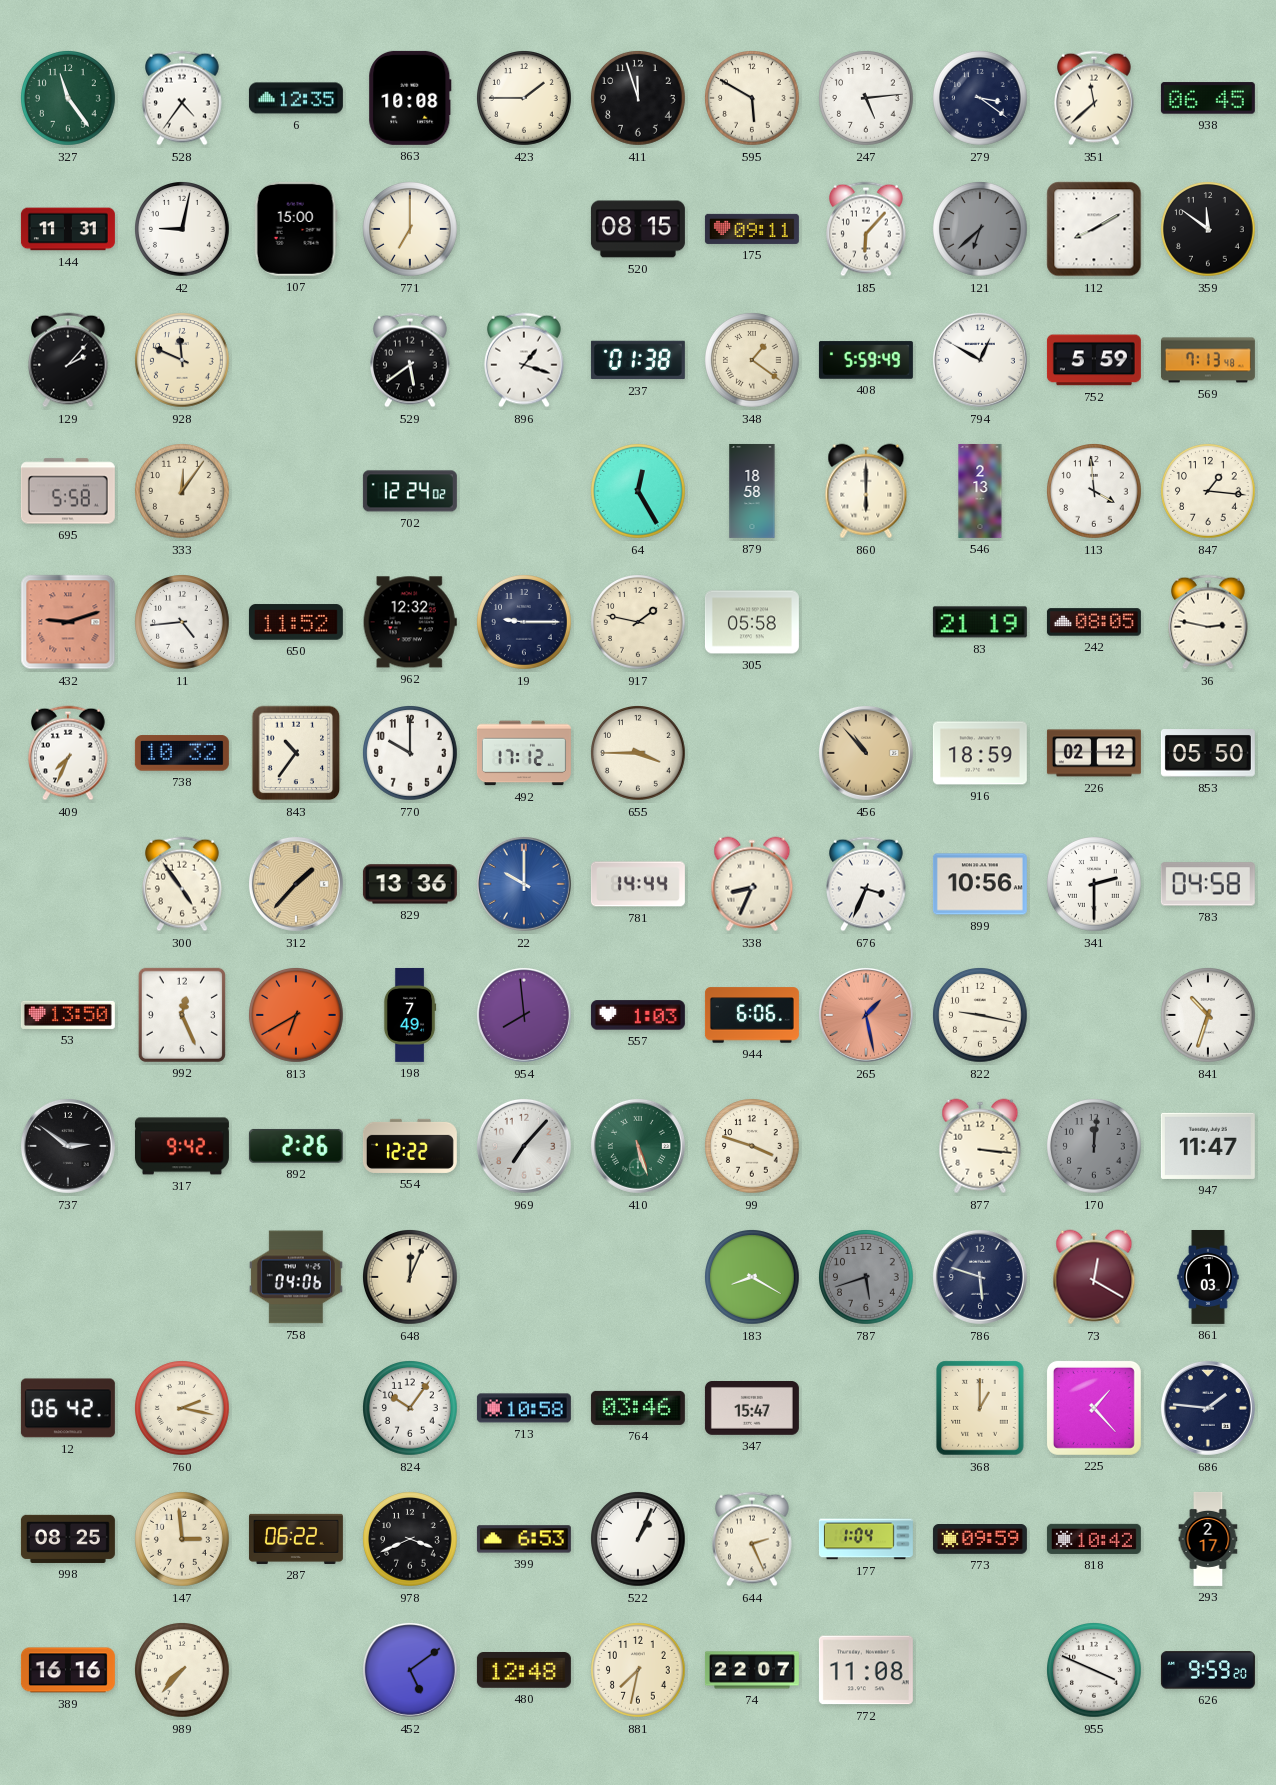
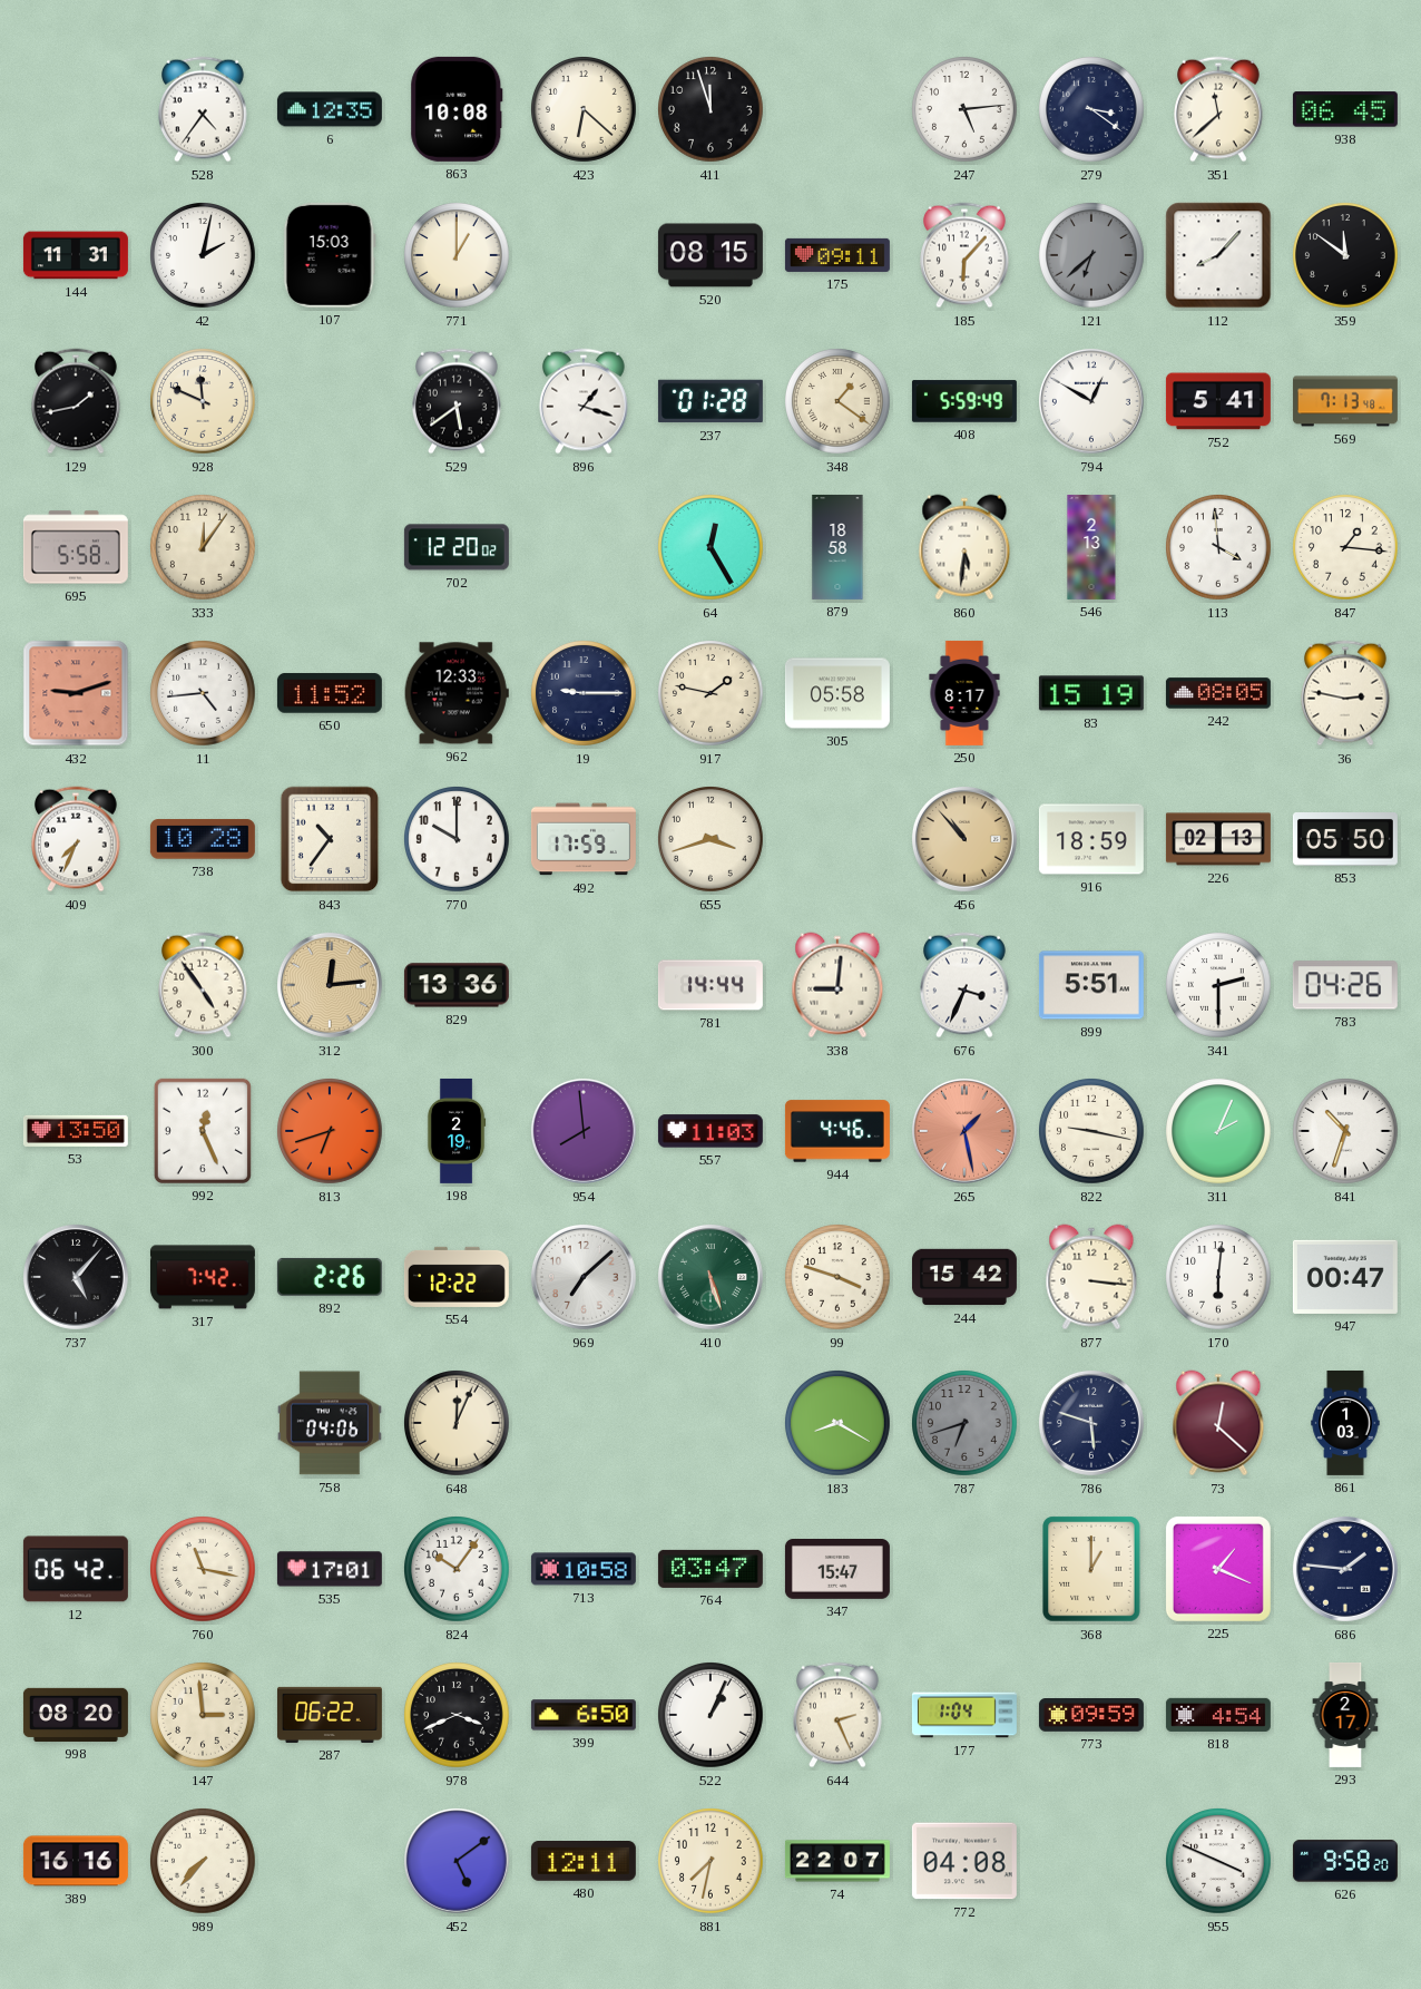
327: 11:24 -> none (69, 99)
423: 1:45 -> 6:22 (585, 110)
595: 5:50 -> none (753, 99)
42: 9:02 -> 2:02 (204, 256)
107: 15:00 -> 15:03 (330, 255)
771: 7:00 -> 1:00 (458, 256)
112: 8:10 -> 8:07 (1218, 255)
129: 2:07 -> 1:43 (77, 401)
237: 01:38 -> 01:28 (710, 401)
752: 5:59 -> 5:41 (1218, 401)
702: 12:24 -> 12:20 (457, 547)
860: 6:00 -> 5:31 (964, 547)
962: 12:32 -> 12:33 (457, 693)
250: none -> 8:17 (964, 693)
83: 21:19 -> 15:19 (1091, 693)
738: 10:32 -> 10:28 (203, 839)
492: 17:12 -> 17:59 (584, 839)
655: 3:45 -> 3:42 (712, 840)
226: 02:12 -> 02:13 (1218, 839)
312: 1:37 -> 12:14 (330, 985)
22: 10:00 -> none (524, 884)
338: 8:34 -> 9:01 (837, 985)
899: 10:56 -> 5:51 (1091, 985)
783: 04:58 -> 04:26 (1345, 985)
813: 6:40 -> 6:42 (331, 1132)
198: 7:49 -> 2:19 (457, 1131)
557: 1:03 -> 11:03 (710, 1131)
944: 6:06 -> 4:46 (837, 1131)
311: none -> 2:04 (1219, 1132)
737: 2:51 -> 5:07 (76, 1277)
317: 9:42 -> 7:42 (203, 1277)
969: 7:07 -> 7:08 (584, 1277)
244: none -> 15:42 (964, 1277)
170: 12:01 -> 6:01 (1219, 1278)
170 dial: grey -> white (1219, 1278)
947: 11:47 -> 00:47 (1345, 1277)
787: 5:42 -> 6:42 (966, 1424)
73: 12:20 -> 12:22 (1218, 1423)
760: 2:17 -> 11:17 (204, 1570)
535: none -> 17:01 (330, 1569)
764: 03:46 -> 03:47 (710, 1569)
225: 1:23 -> 1:19 (1218, 1569)
998: 08:25 -> 08:20 (76, 1715)
399: 6:53 -> 6:50 (584, 1715)
818: 10:42 -> 4:54 (1218, 1715)
480: 12:48 -> 12:11 (584, 1862)
772: 11:08 -> 04:08 (964, 1861)
626: 9:59 -> 9:58 (1345, 1861)
